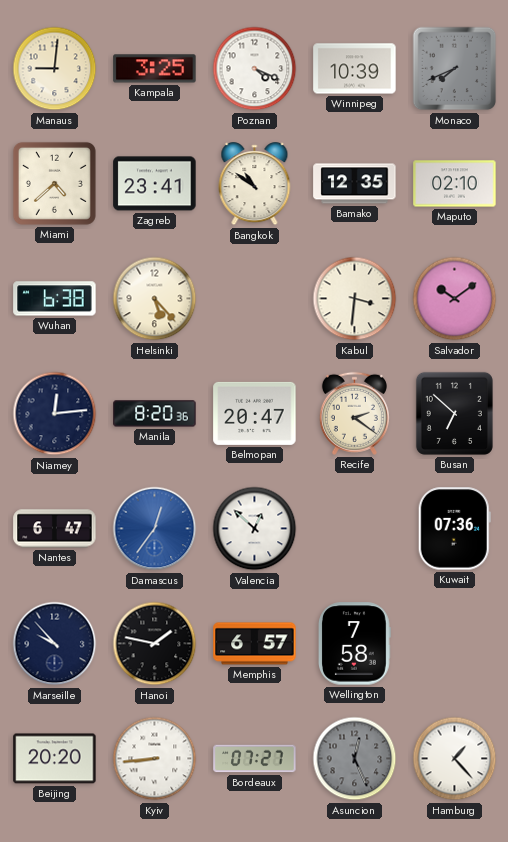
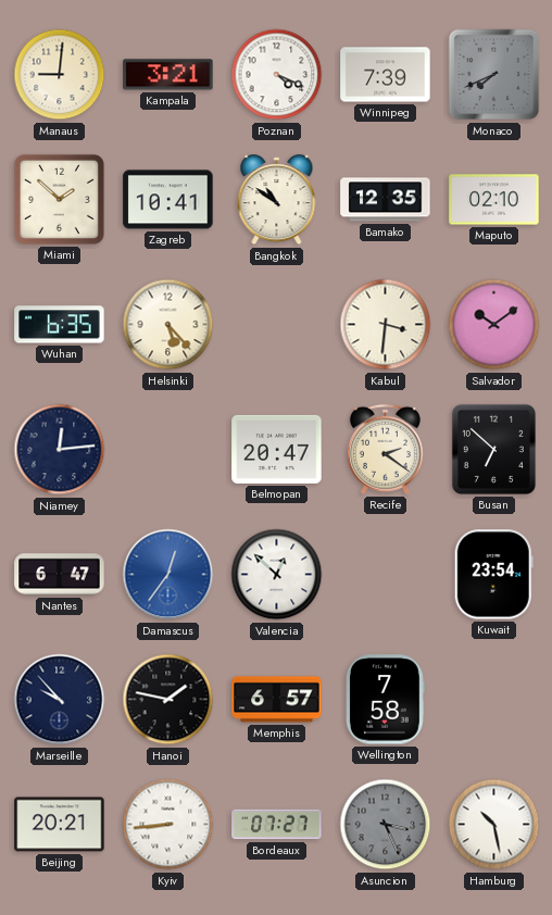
Kampala: 3:25 -> 3:21 (168, 75)
Winnipeg: 10:39 -> 7:39 (386, 75)
Miami: 4:38 -> 1:52 (59, 199)
Zagreb: 23:41 -> 10:41 (168, 200)
Wuhan: 6:38 -> 6:35 (60, 325)
Manila: 8:20 -> none (155, 414)
Kuwait: 07:36 -> 23:54 (493, 575)
Beijing: 20:20 -> 20:21 (60, 825)
Asuncion: 12:26 -> 3:26 (386, 825)
Hamburg: 1:23 -> 10:28 (494, 825)
